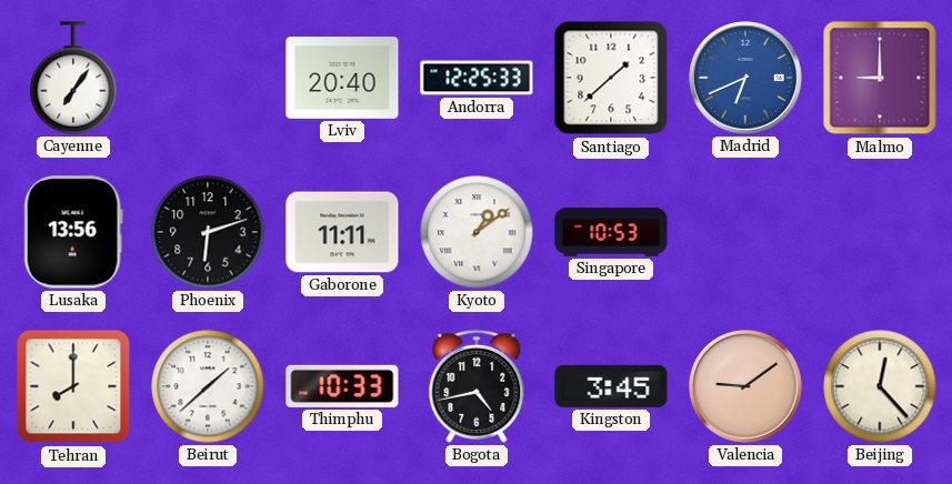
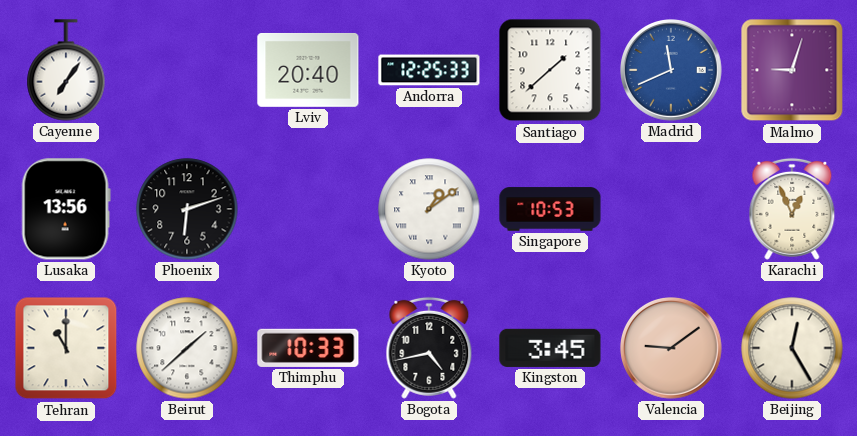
Madrid: 6:41 -> 11:41 (672, 71)
Malmo: 9:00 -> 9:03 (792, 70)
Gaborone: 11:11 -> none (342, 232)
Karachi: none -> 12:56 (792, 209)
Tehran: 8:00 -> 11:00 (66, 348)
Beijing: 12:23 -> 12:25 (792, 348)
